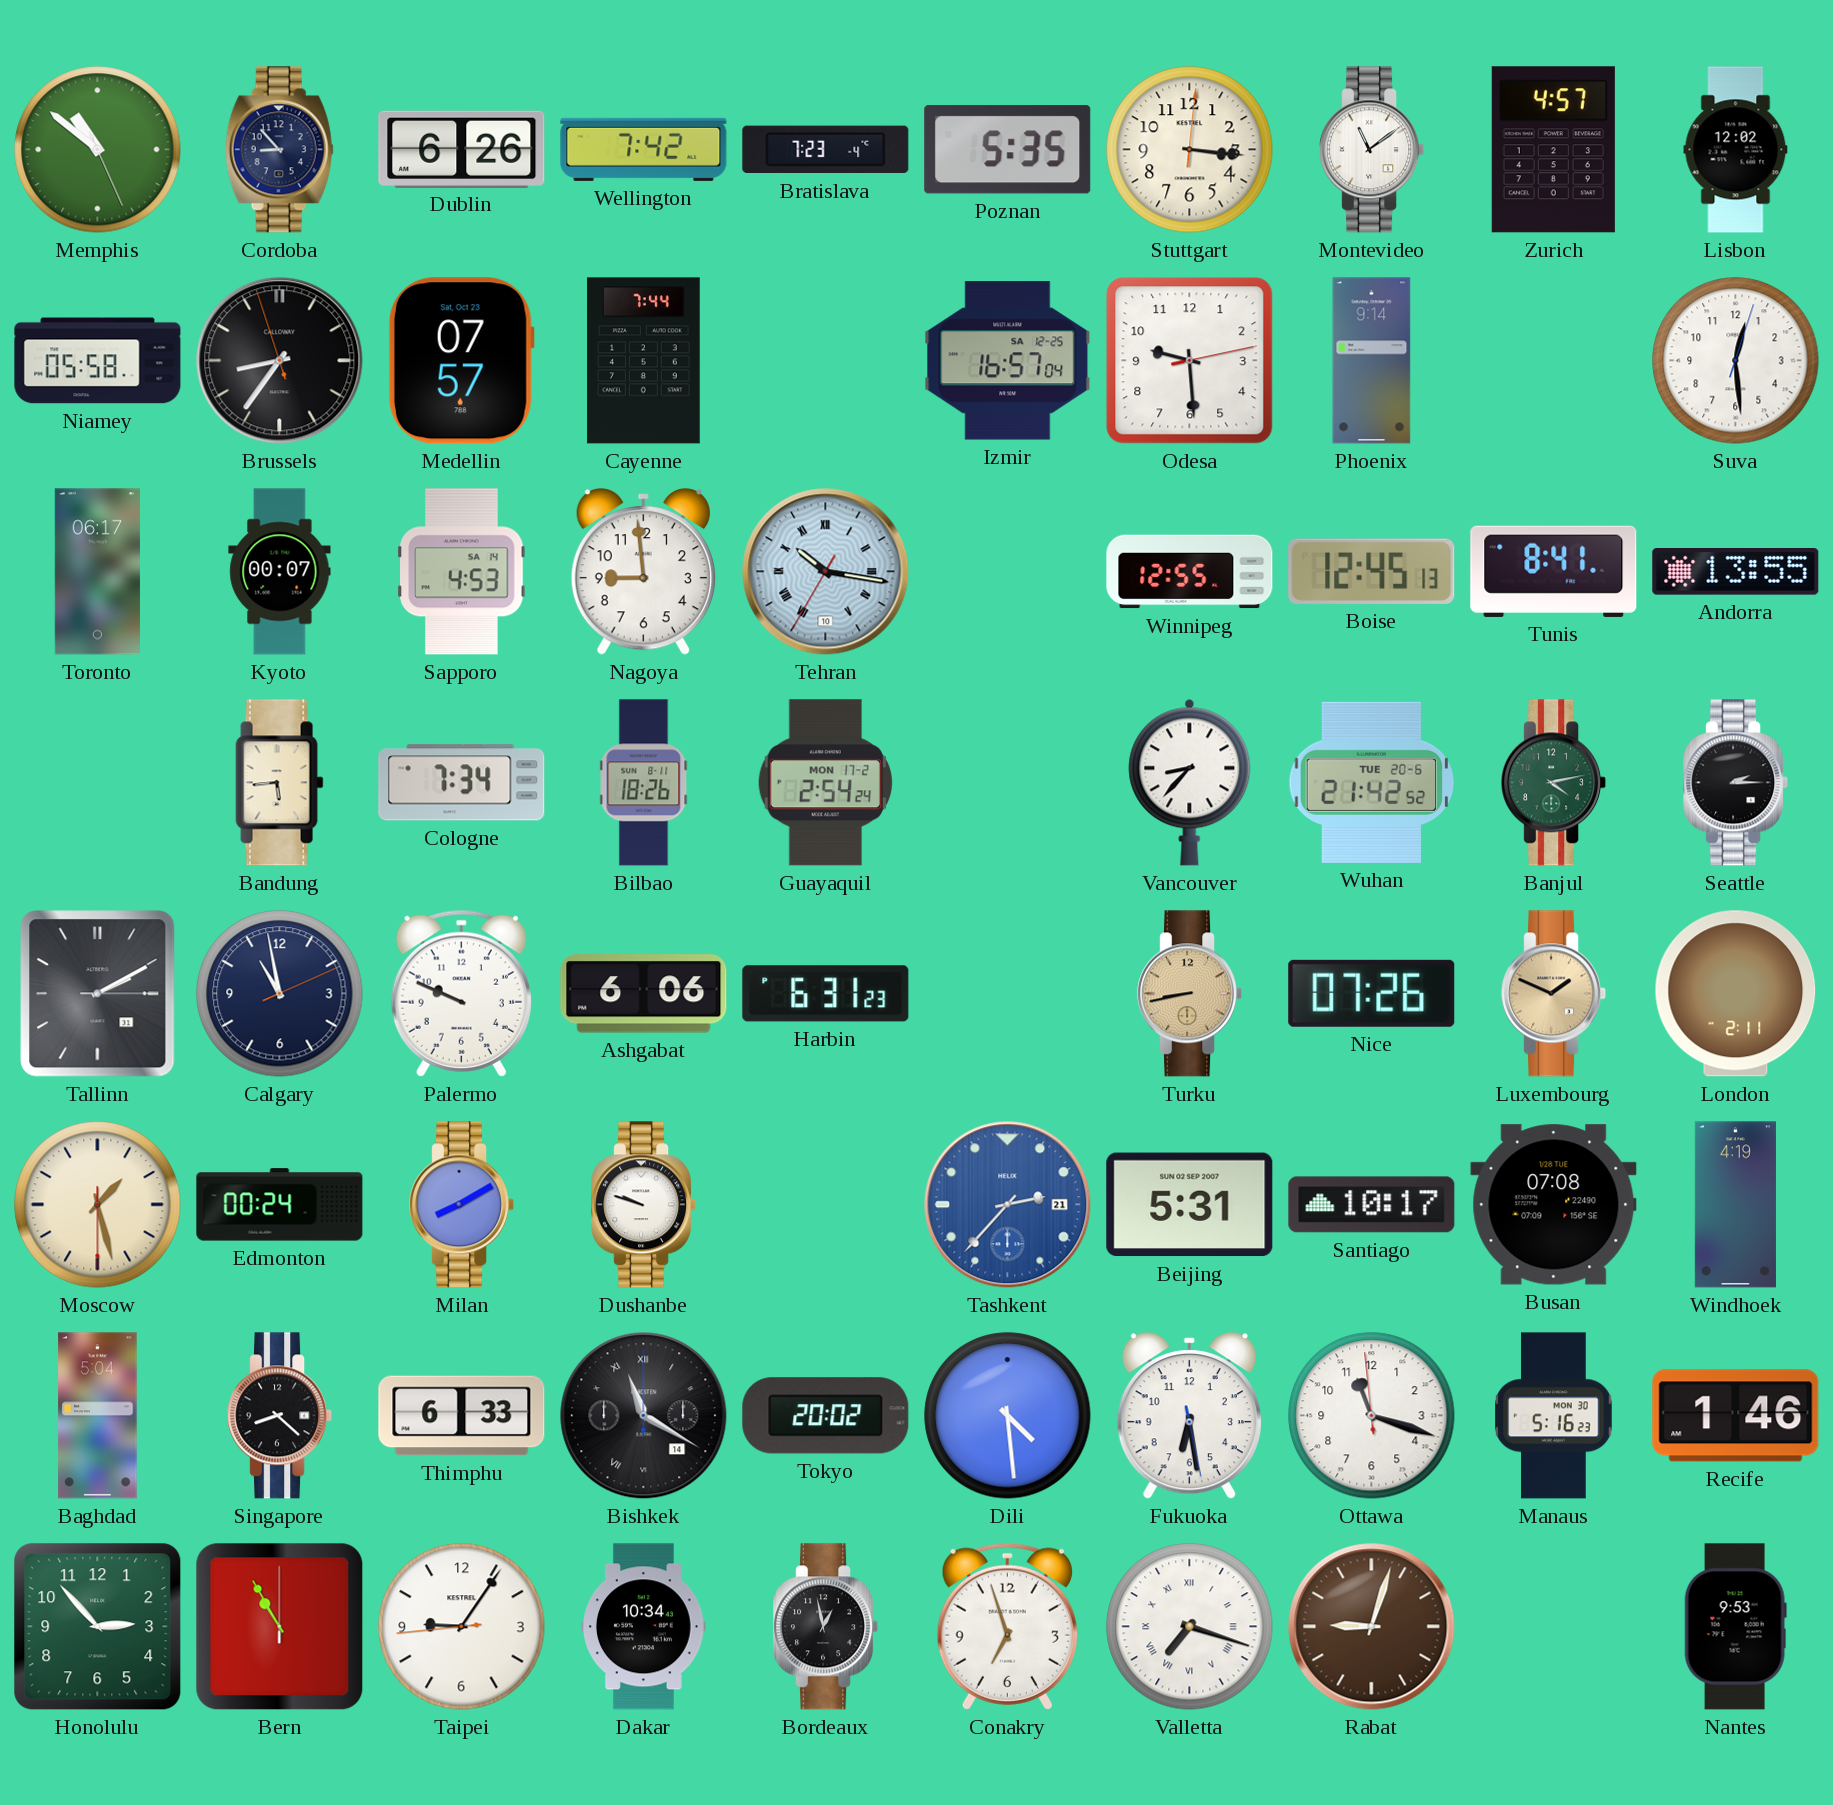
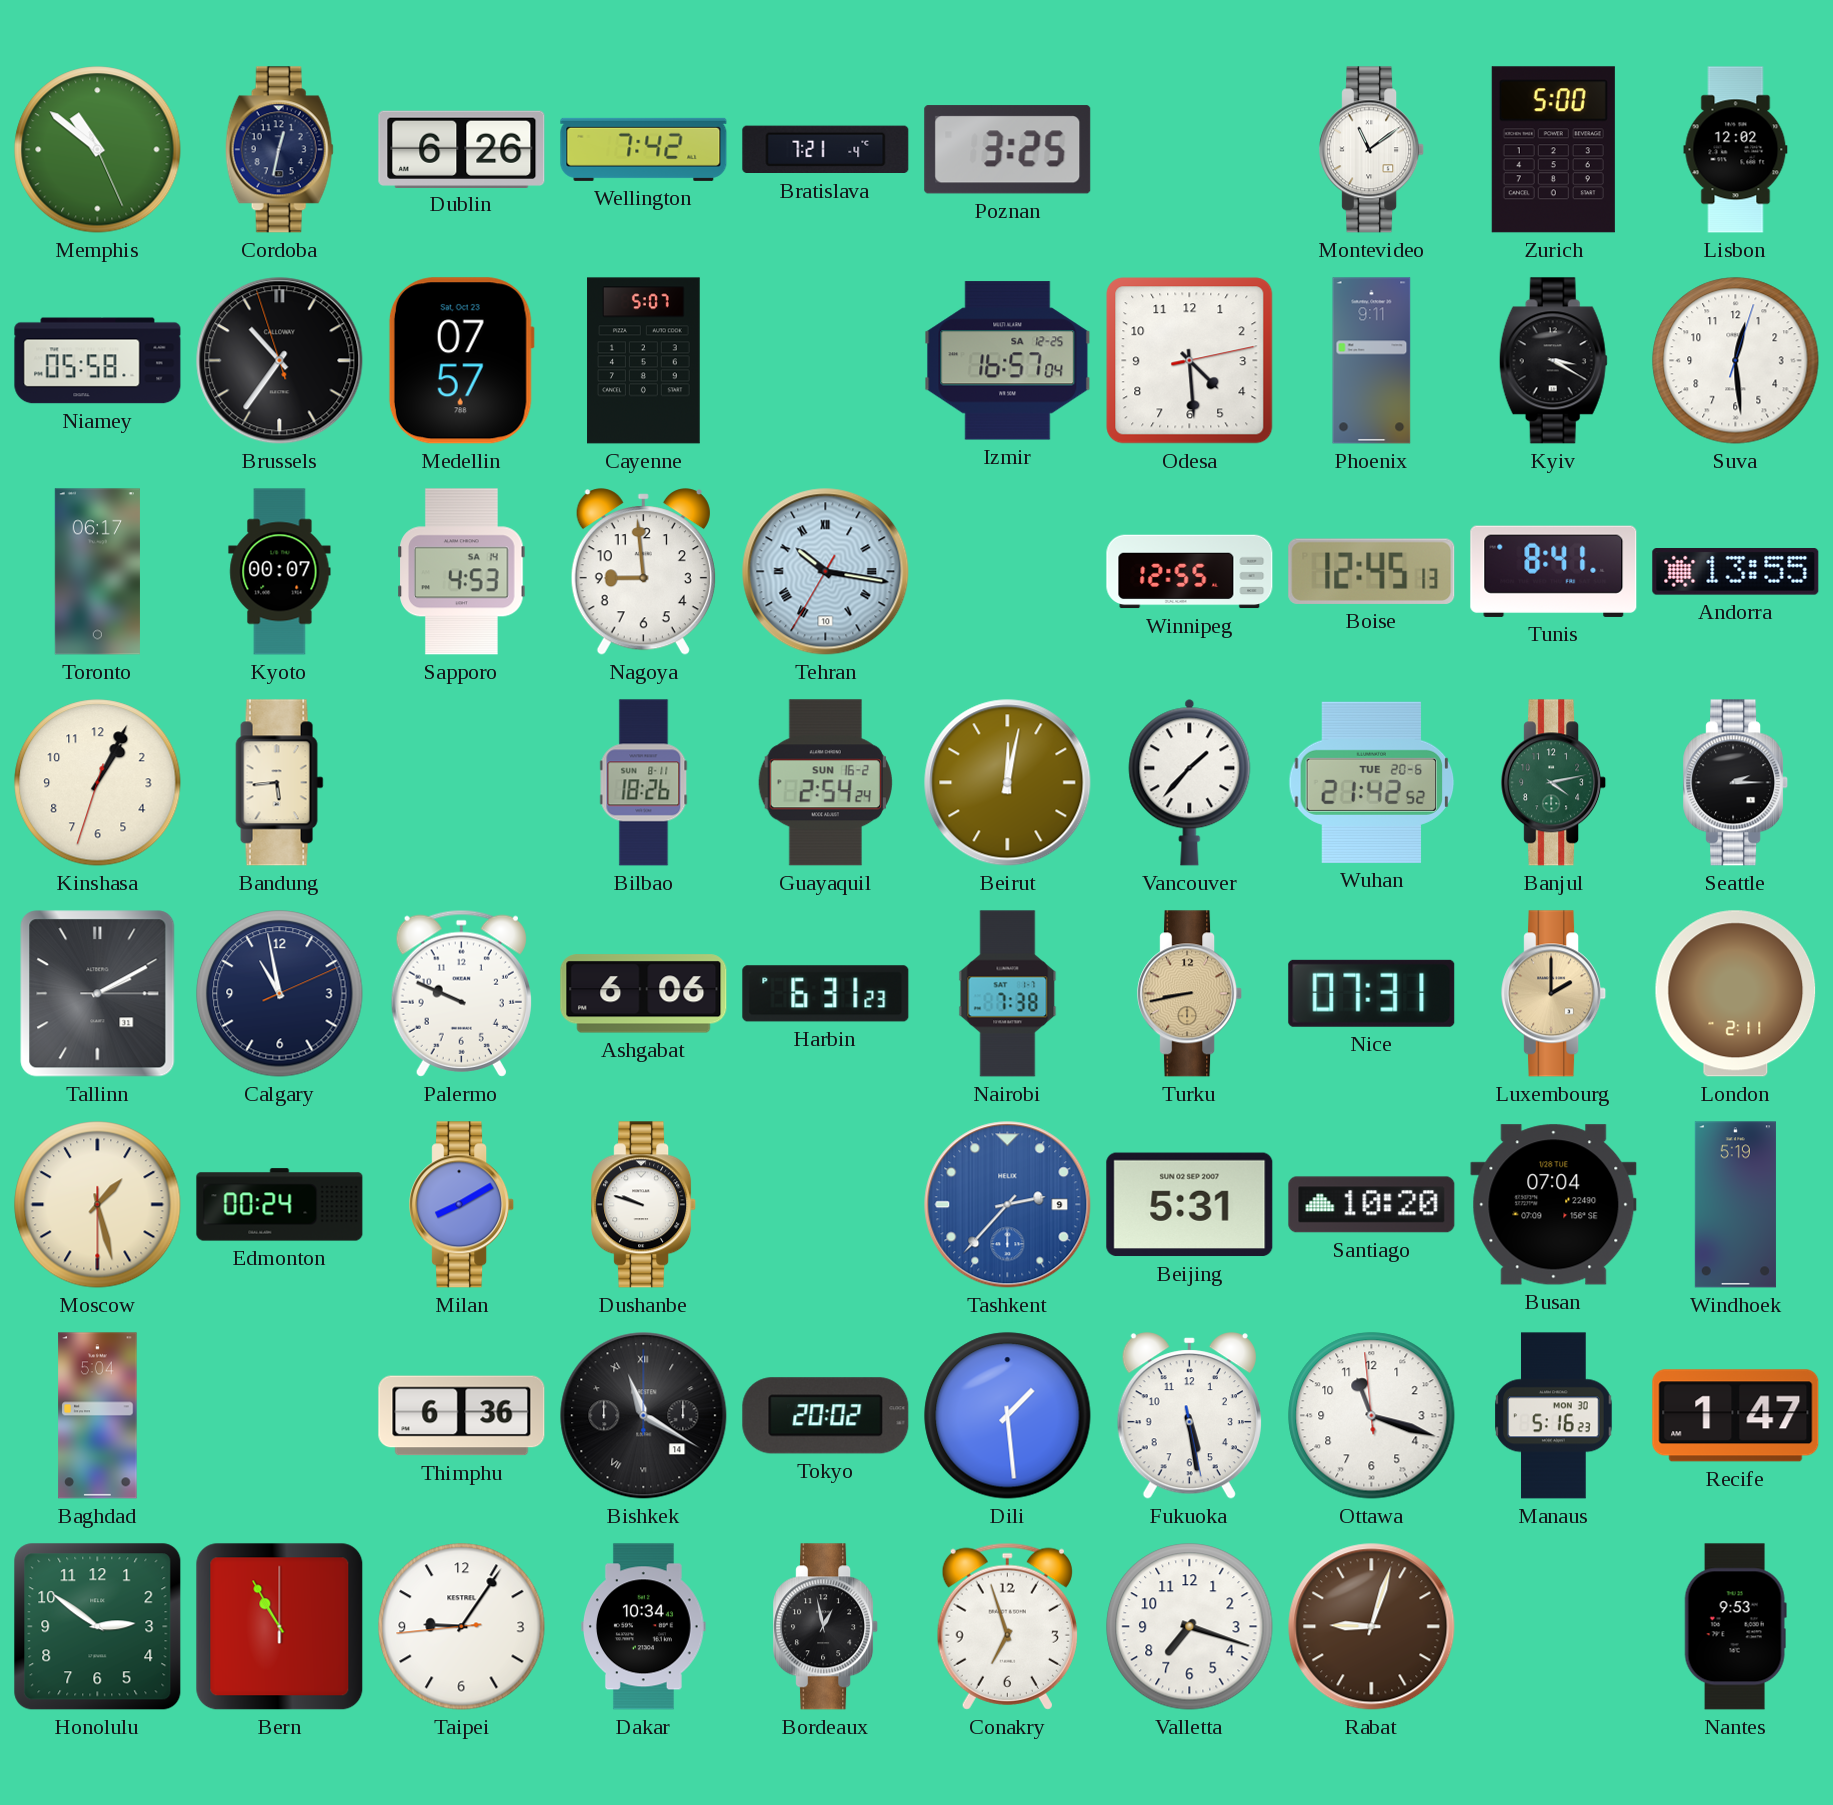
Cordoba: 8:53 -> 12:32 (279, 150)
Bratislava: 7:23 -> 7:21 (826, 150)
Poznan: 5:35 -> 3:25 (1008, 150)
Stuttgart: 3:16 -> none (1190, 150)
Zurich: 4:57 -> 5:00 (1553, 150)
Brussels: 8:35 -> 10:35 (280, 361)
Cayenne: 7:44 -> 5:07 (644, 361)
Odesa: 9:29 -> 4:29 (1190, 361)
Phoenix: 9:14 -> 9:11 (1372, 361)
Kyiv: none -> 3:20 (1553, 361)
Kinshasa: none -> 1:04 (98, 783)
Cologne: 7:34 -> none (462, 783)
Guayaquil date: MON 17-2 -> SUN 16-2 (825, 783)
Beirut: none -> 12:02 (1008, 783)
Vancouver: 8:37 -> 1:37 (1190, 782)
Nairobi: none -> 7:38 (1008, 994)
Nice: 07:26 -> 07:31 (1372, 993)
Luxembourg: 1:49 -> 2:00 (1554, 994)
Tashkent date: 21 -> 9 (1008, 1205)
Santiago: 10:17 -> 10:20 (1372, 1205)
Busan: 07:08 -> 07:04 (1554, 1205)
Windhoek: 4:19 -> 5:19 (1735, 1205)
Singapore: 8:22 -> none (280, 1416)
Thimphu: 6:33 -> 6:36 (462, 1416)
Dili: 4:29 -> 1:29 (1008, 1416)
Fukuoka: 6:28 -> 5:28 (1189, 1416)
Recife: 1:46 -> 1:47 (1736, 1416)
Honolulu: 2:53 -> 2:51 (98, 1627)
Valletta numerals: Roman -> Arabic (1190, 1627)
